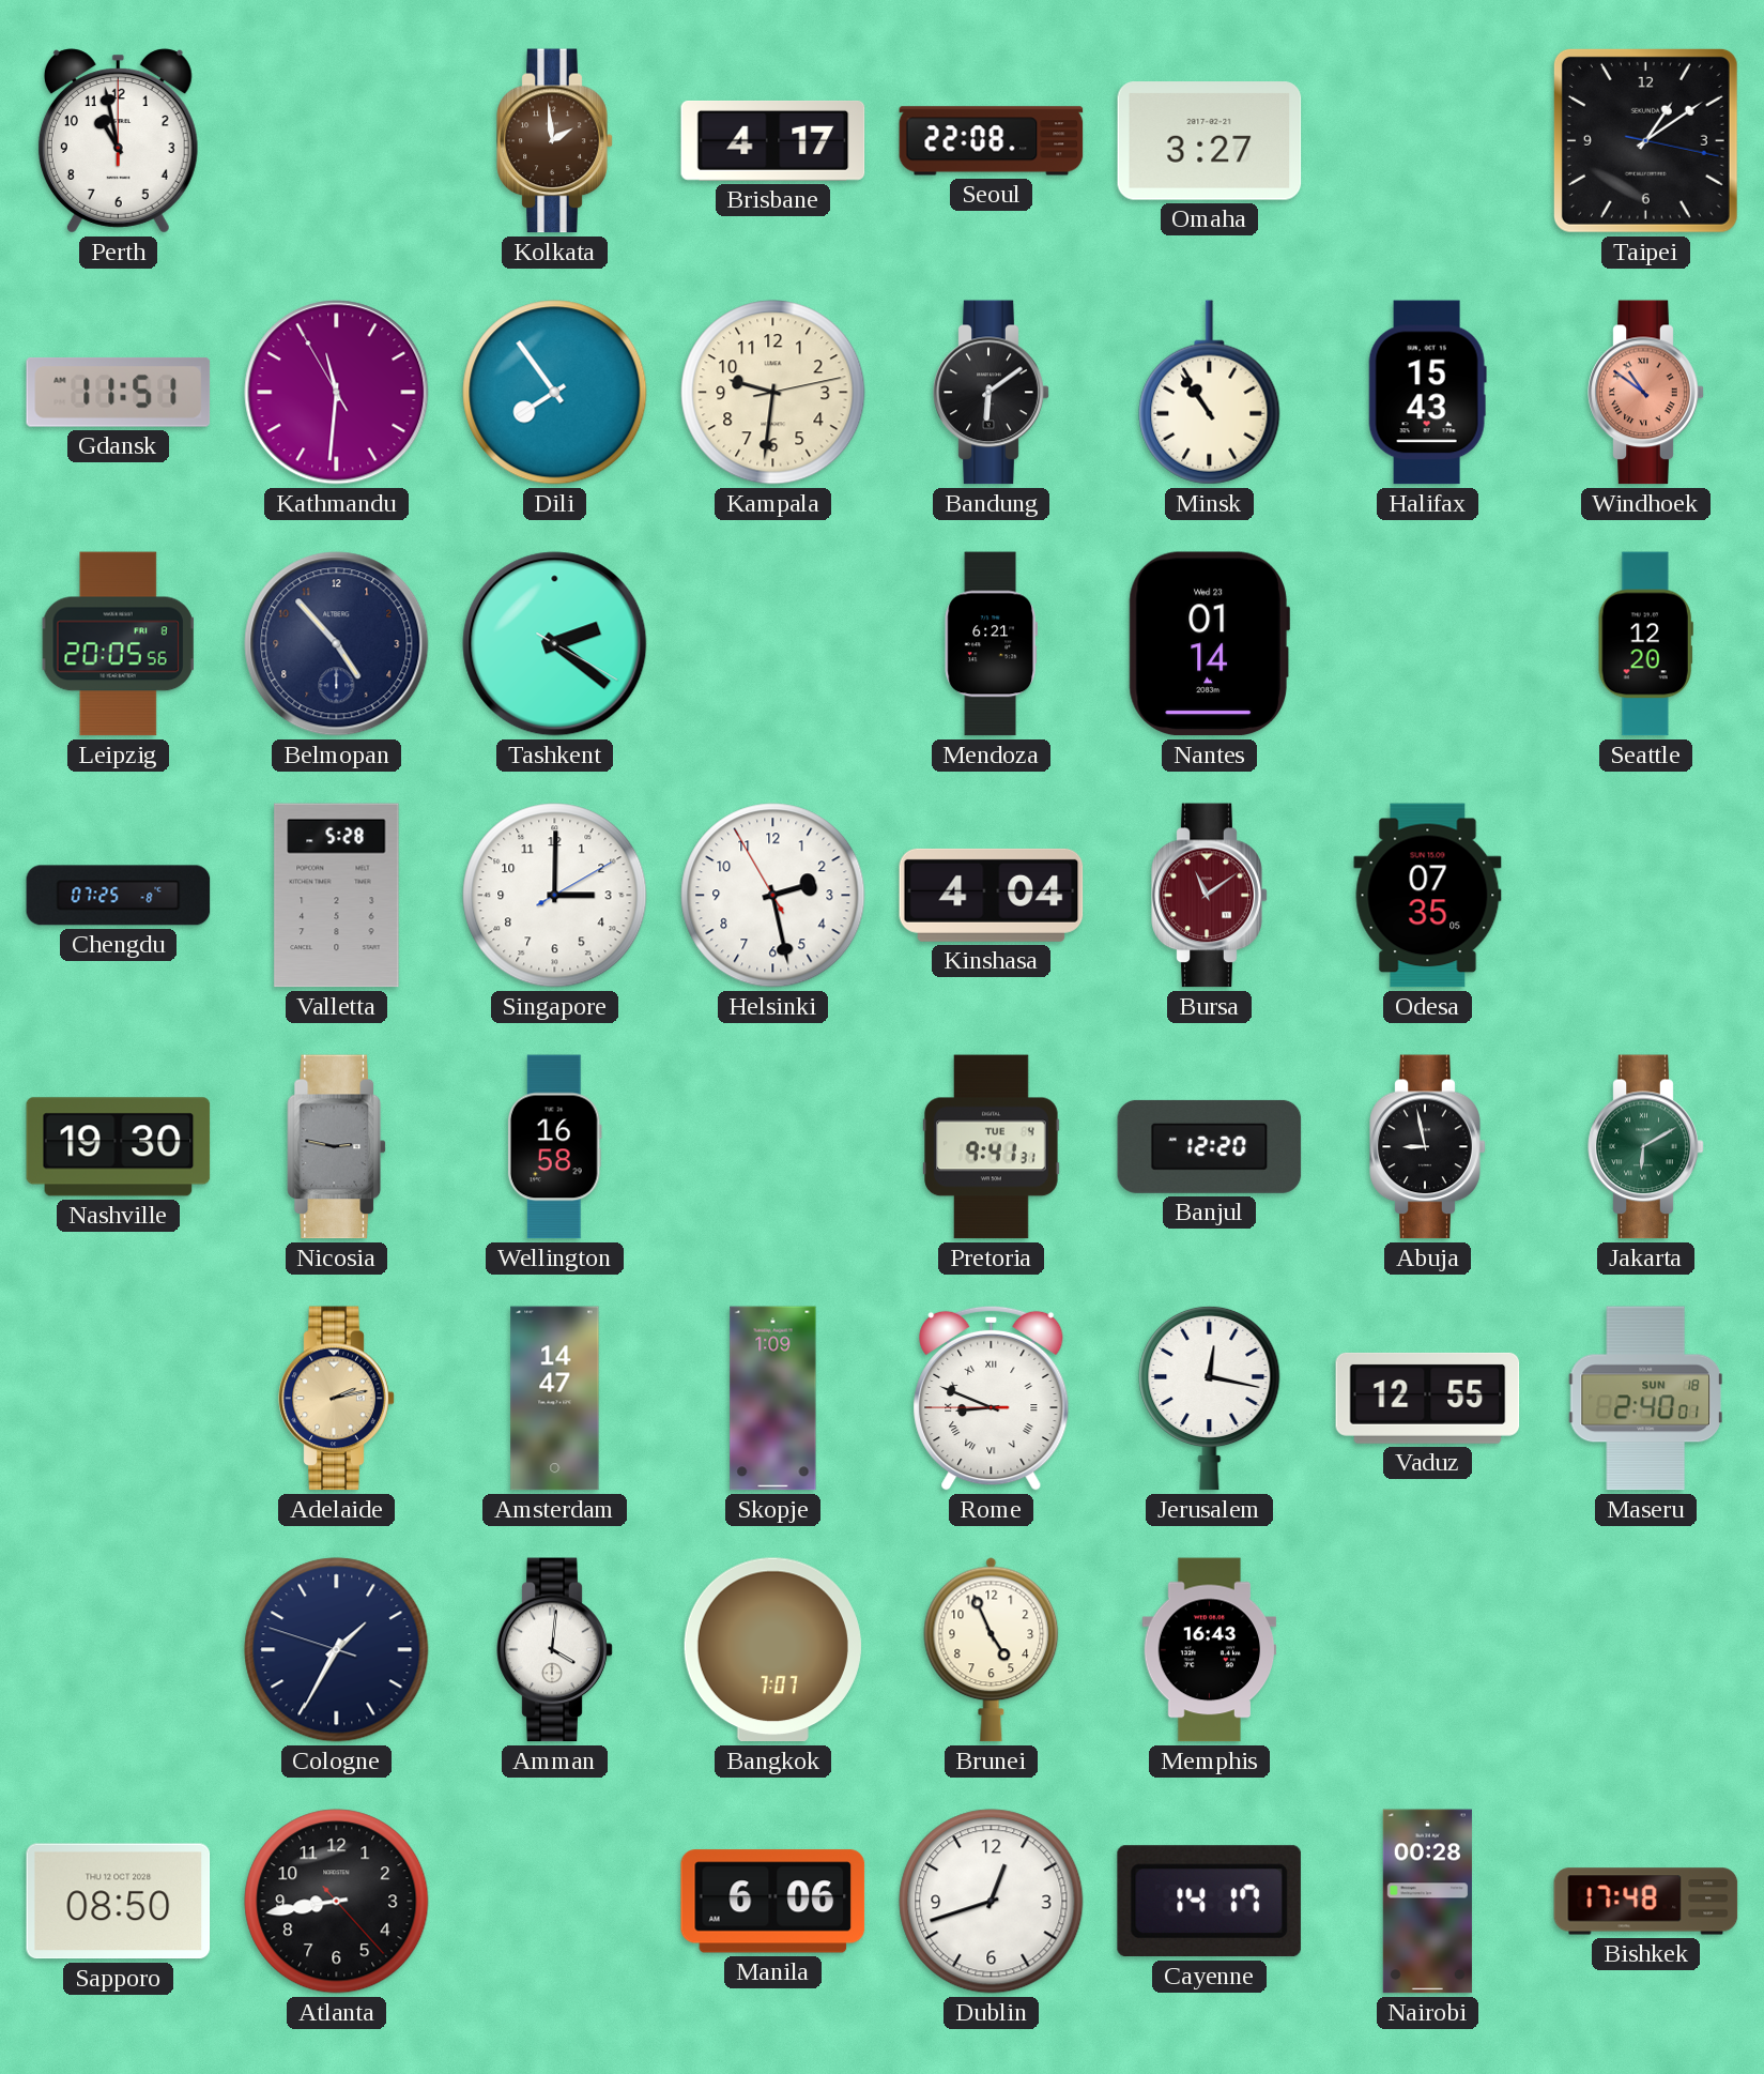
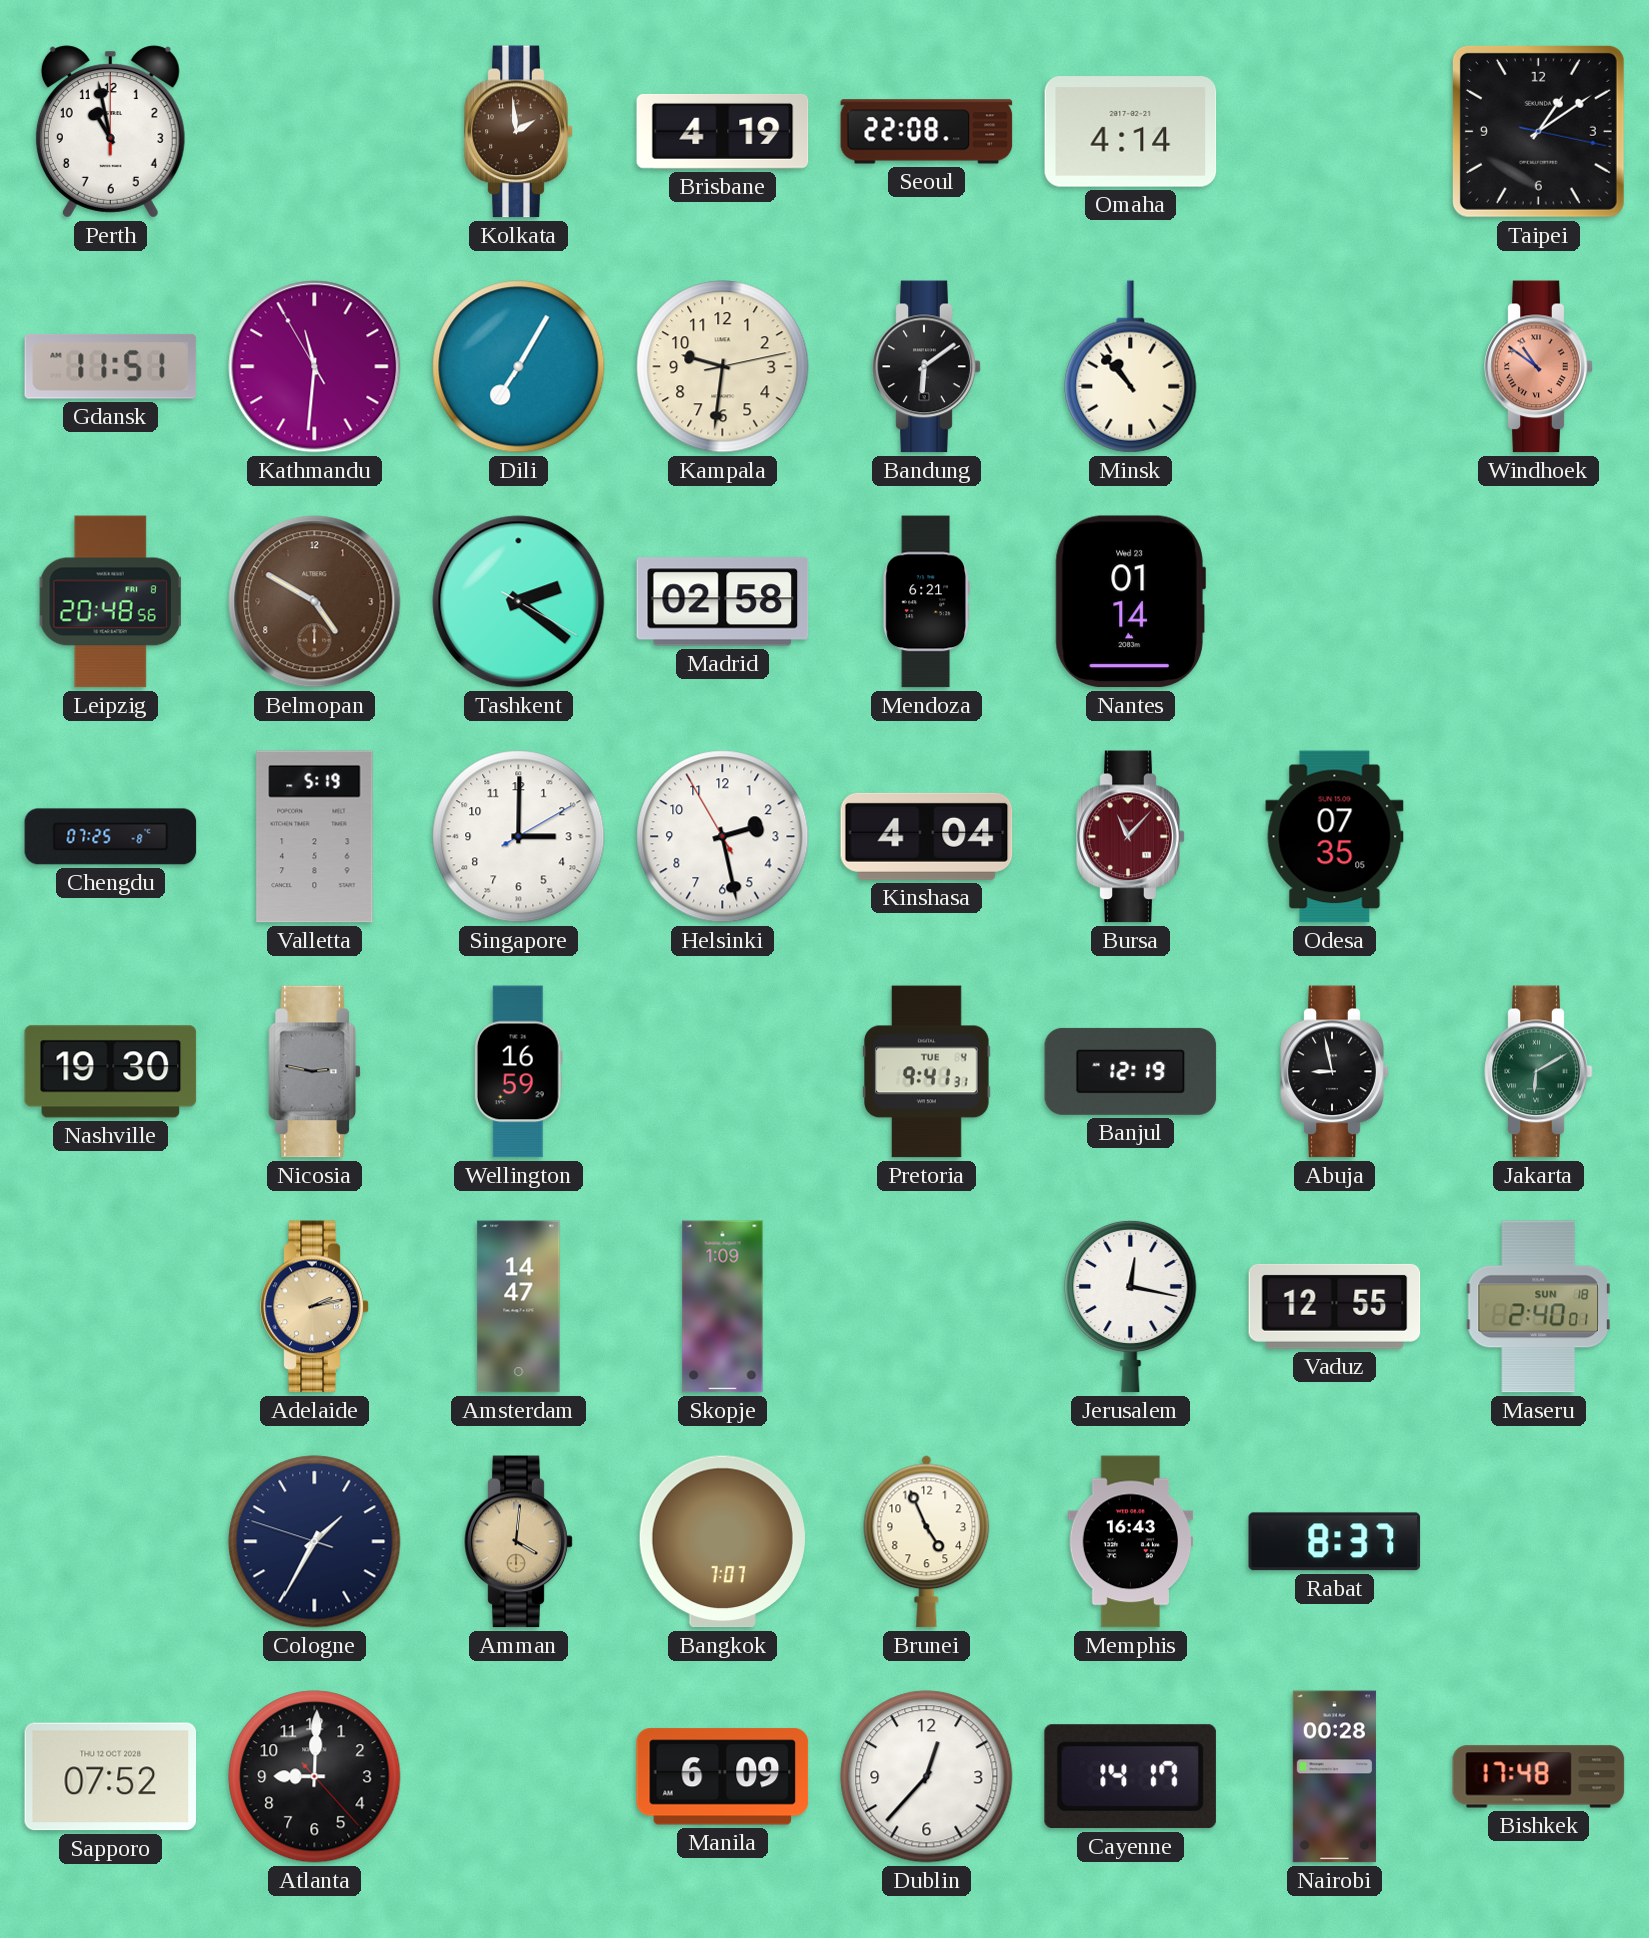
Brisbane: 4:17 -> 4:19 (723, 131)
Omaha: 3:27 -> 4:14 (1131, 132)
Dili: 7:54 -> 7:05 (519, 367)
Minsk: 10:54 -> 10:53 (1131, 367)
Halifax: 15:43 -> none (1427, 393)
Leipzig: 20:05 -> 20:48 (110, 602)
Belmopan: 4:53 -> 4:50 (315, 602)
Belmopan dial: navy -> brown (315, 602)
Madrid: none -> 02:58 (723, 602)
Seattle: 12:20 -> none (1645, 644)
Valletta: 5:28 -> 5:19 (315, 837)
Bursa: 11:09 -> 11:07 (1131, 837)
Wellington: 16:58 -> 16:59 (518, 1072)
Banjul: 12:20 -> 12:19 (1131, 1071)
Rome: 8:48 -> none (992, 1398)
Amman dial: white -> champagne (519, 1542)
Rabat: none -> 8:37 (1335, 1542)
Sapporo: 08:50 -> 07:52 (111, 1777)
Atlanta: 8:43 -> 9:00 (315, 1777)
Manila: 6:06 -> 6:09 (723, 1777)
Dublin: 12:42 -> 12:37 (927, 1777)
